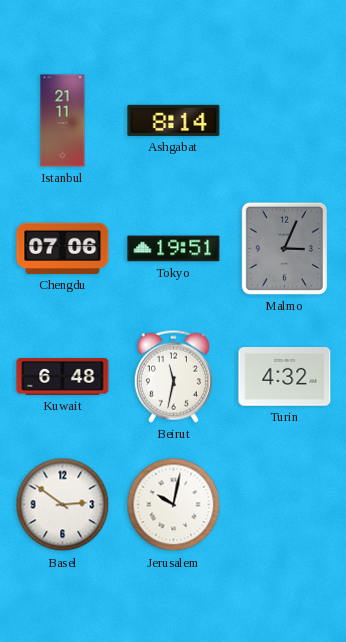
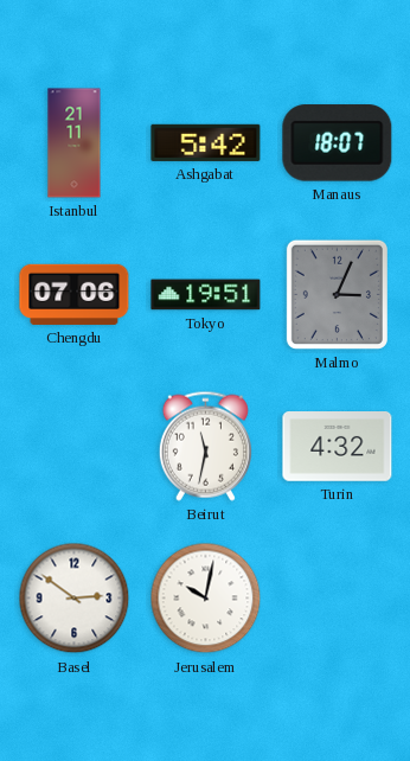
Ashgabat: 8:14 -> 5:42 (206, 142)
Manaus: none -> 18:07 (338, 143)
Kuwait: 6:48 -> none (63, 377)
